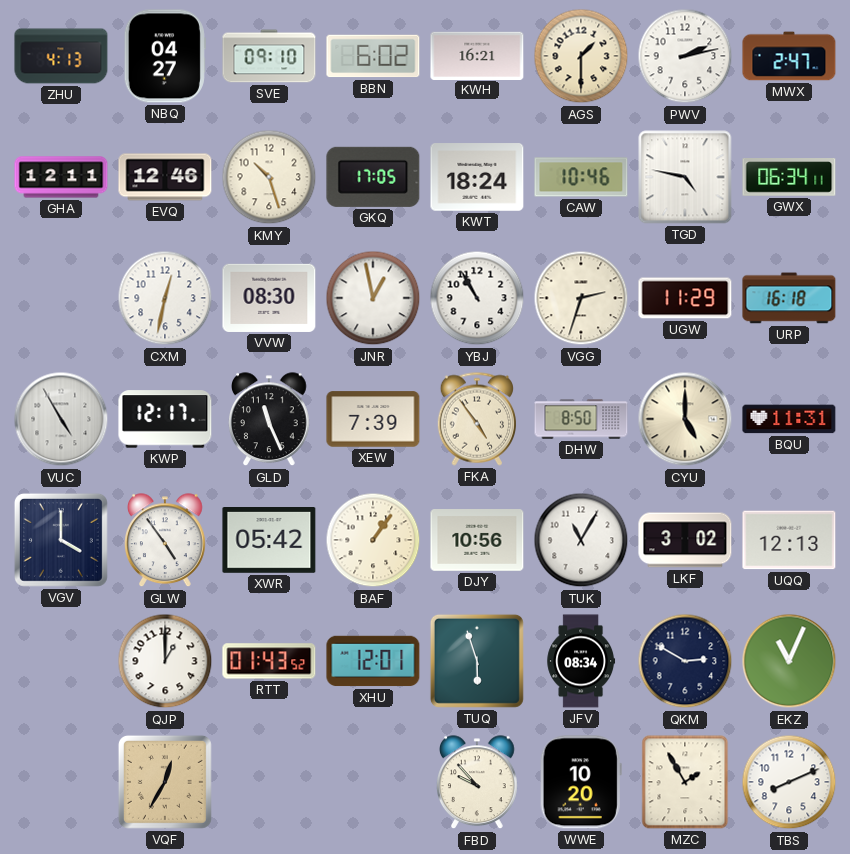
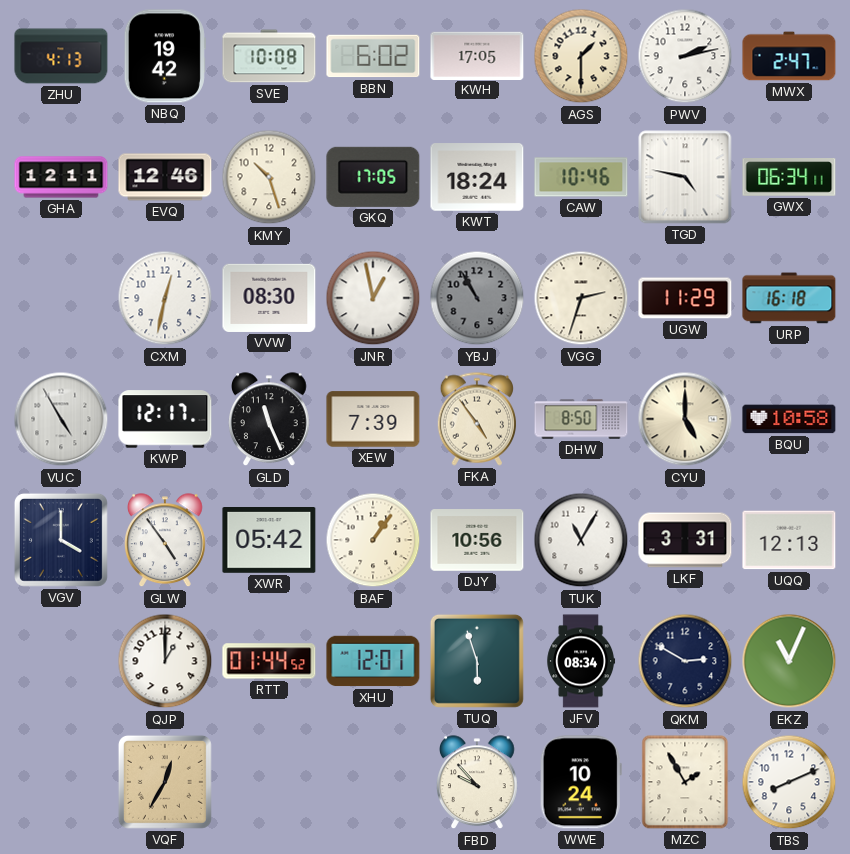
NBQ: 04:27 -> 19:42 (165, 56)
SVE: 09:10 -> 10:08 (269, 56)
KWH: 16:21 -> 17:05 (477, 55)
YBJ dial: white -> grey (477, 298)
BQU: 11:31 -> 10:58 (789, 419)
LKF: 3:02 -> 3:31 (685, 540)
RTT: 01:43 -> 01:44 (269, 661)
WWE: 10:20 -> 10:24 (581, 782)
